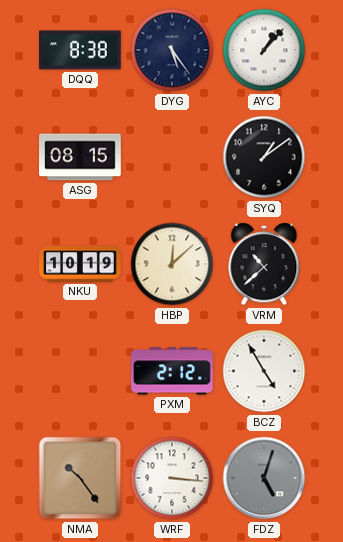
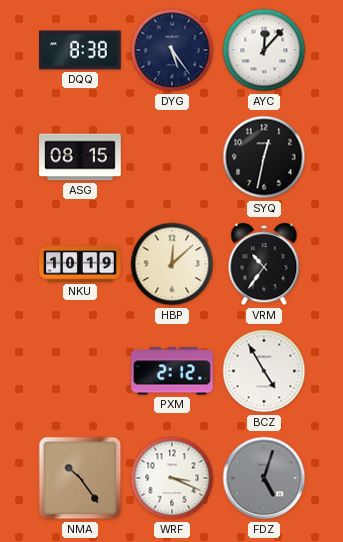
AYC: 1:07 -> 12:07 (264, 50)
SYQ: 1:09 -> 12:32 (264, 157)
VRM: 10:38 -> 10:36 (264, 264)
WRF: 3:16 -> 3:19 (172, 478)
